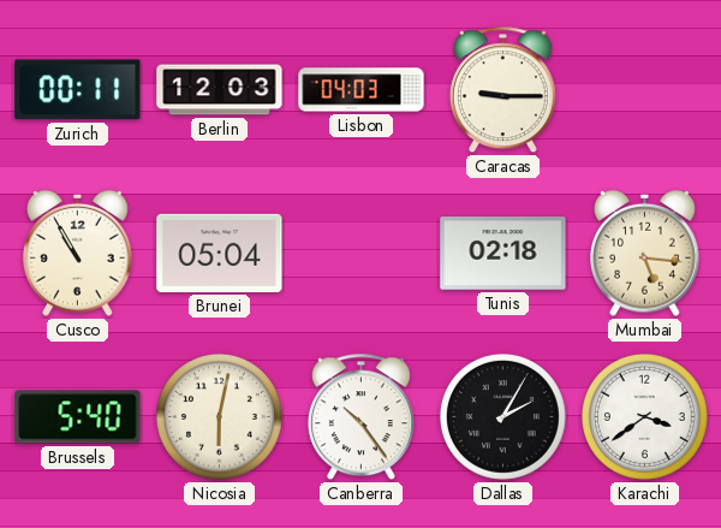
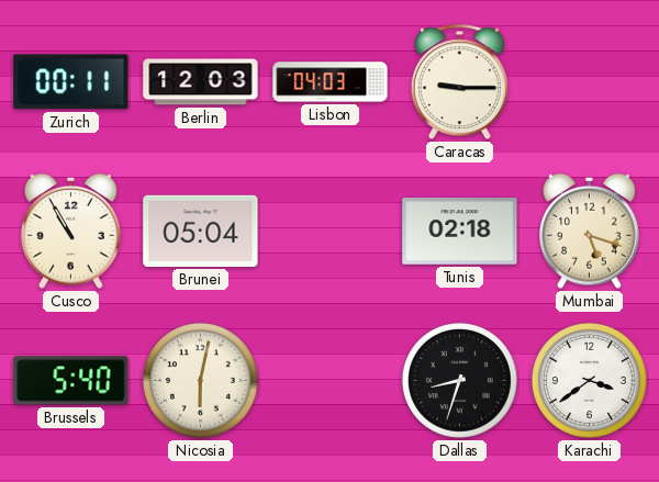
Mumbai: 5:16 -> 5:18 (590, 231)
Canberra: 10:24 -> none (360, 417)
Dallas: 2:05 -> 8:33 (459, 380)
